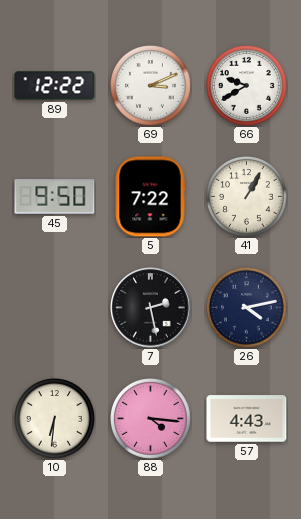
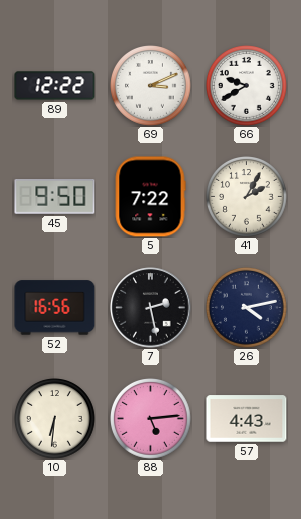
41: 1:05 -> 2:05 (247, 197)
52: none -> 16:56 (55, 308)
88: 4:16 -> 5:14 (151, 419)
